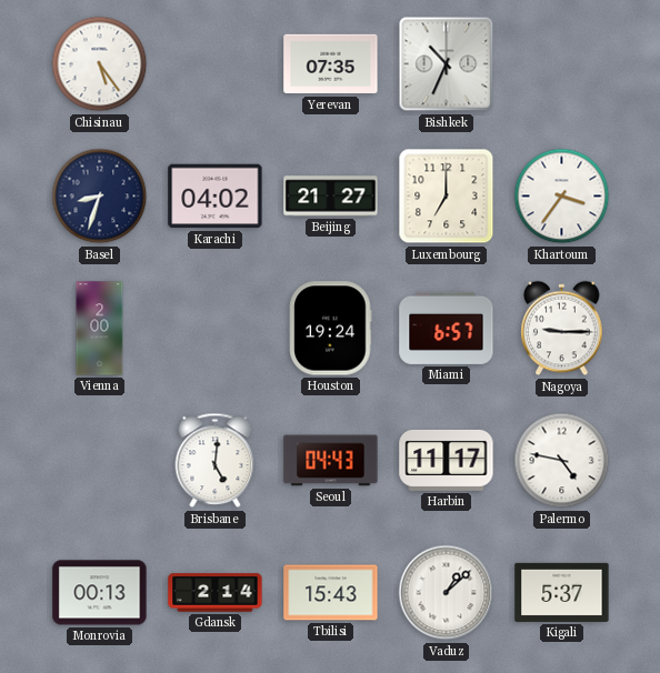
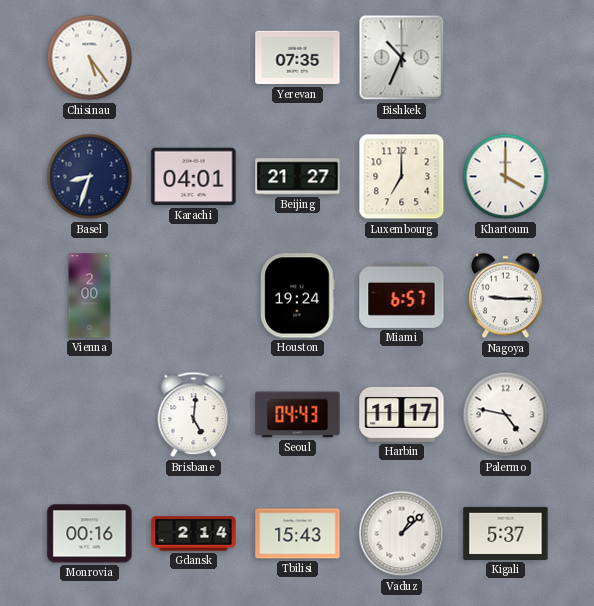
Karachi: 04:02 -> 04:01 (194, 177)
Khartoum: 3:36 -> 4:00 (506, 177)
Monrovia: 00:13 -> 00:16 (90, 534)
